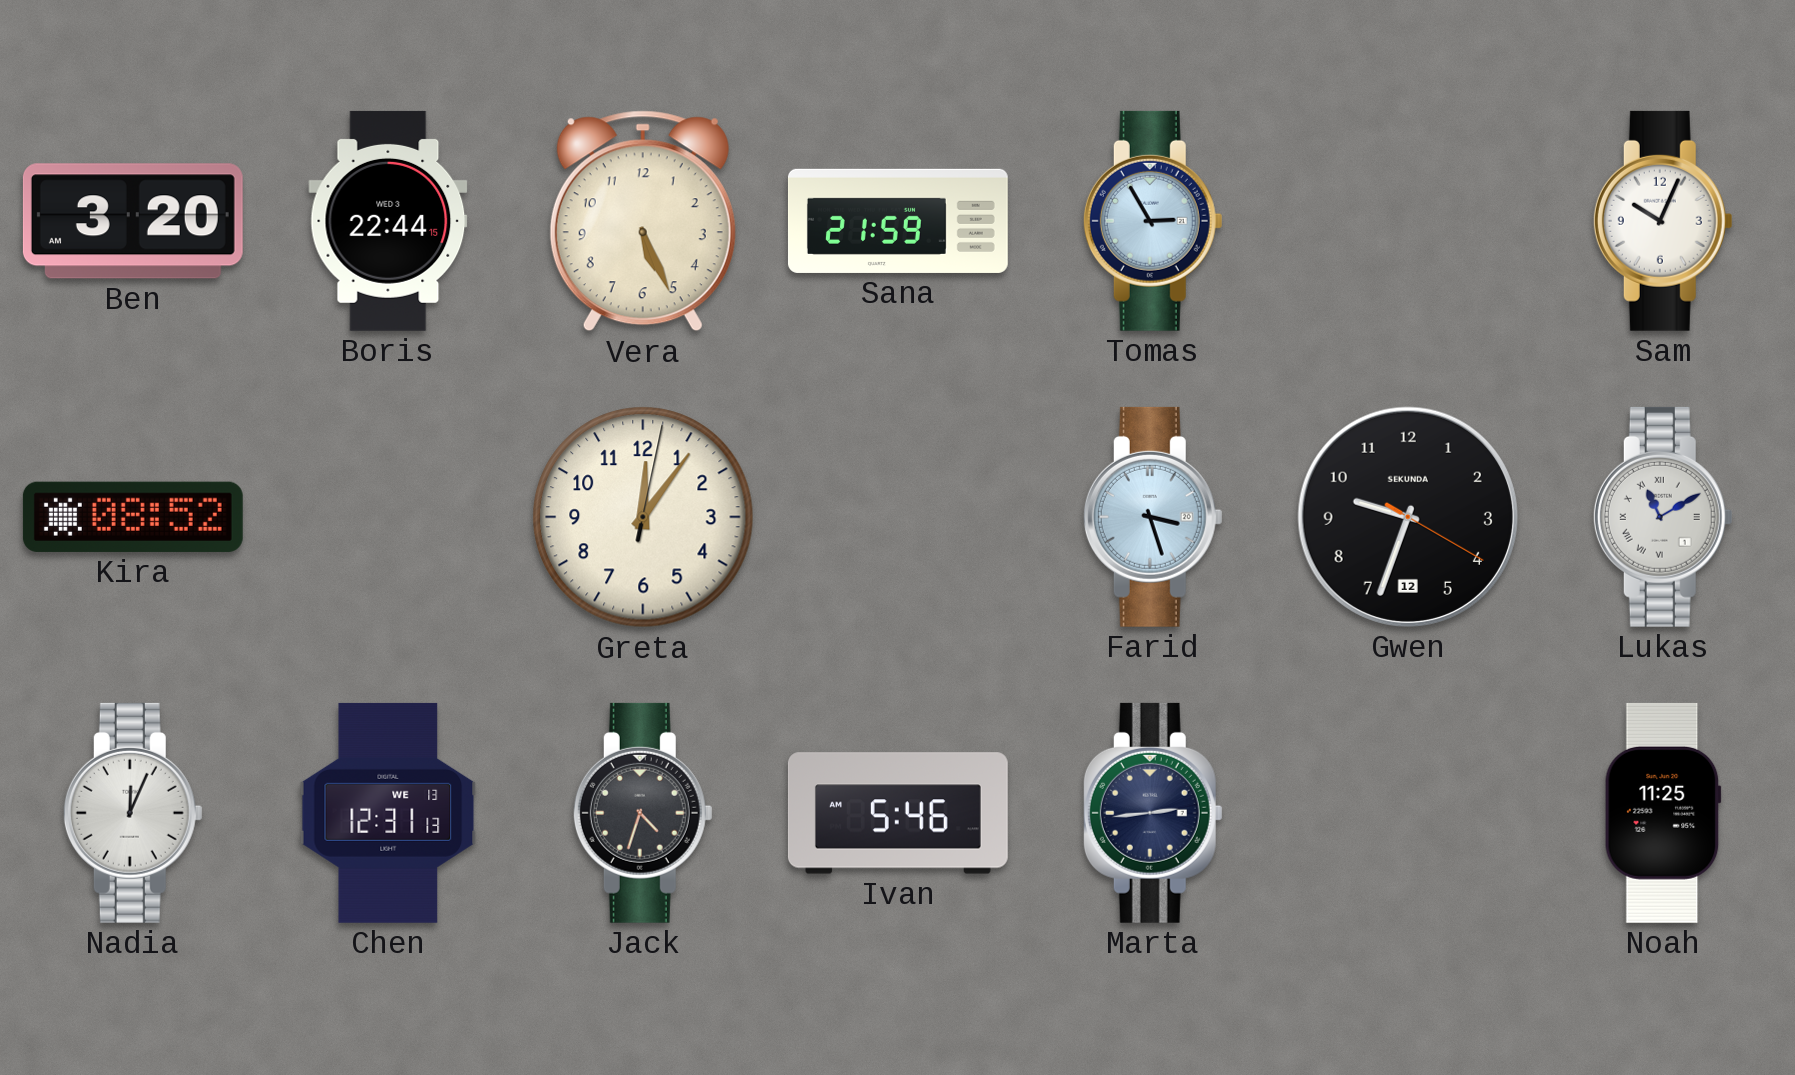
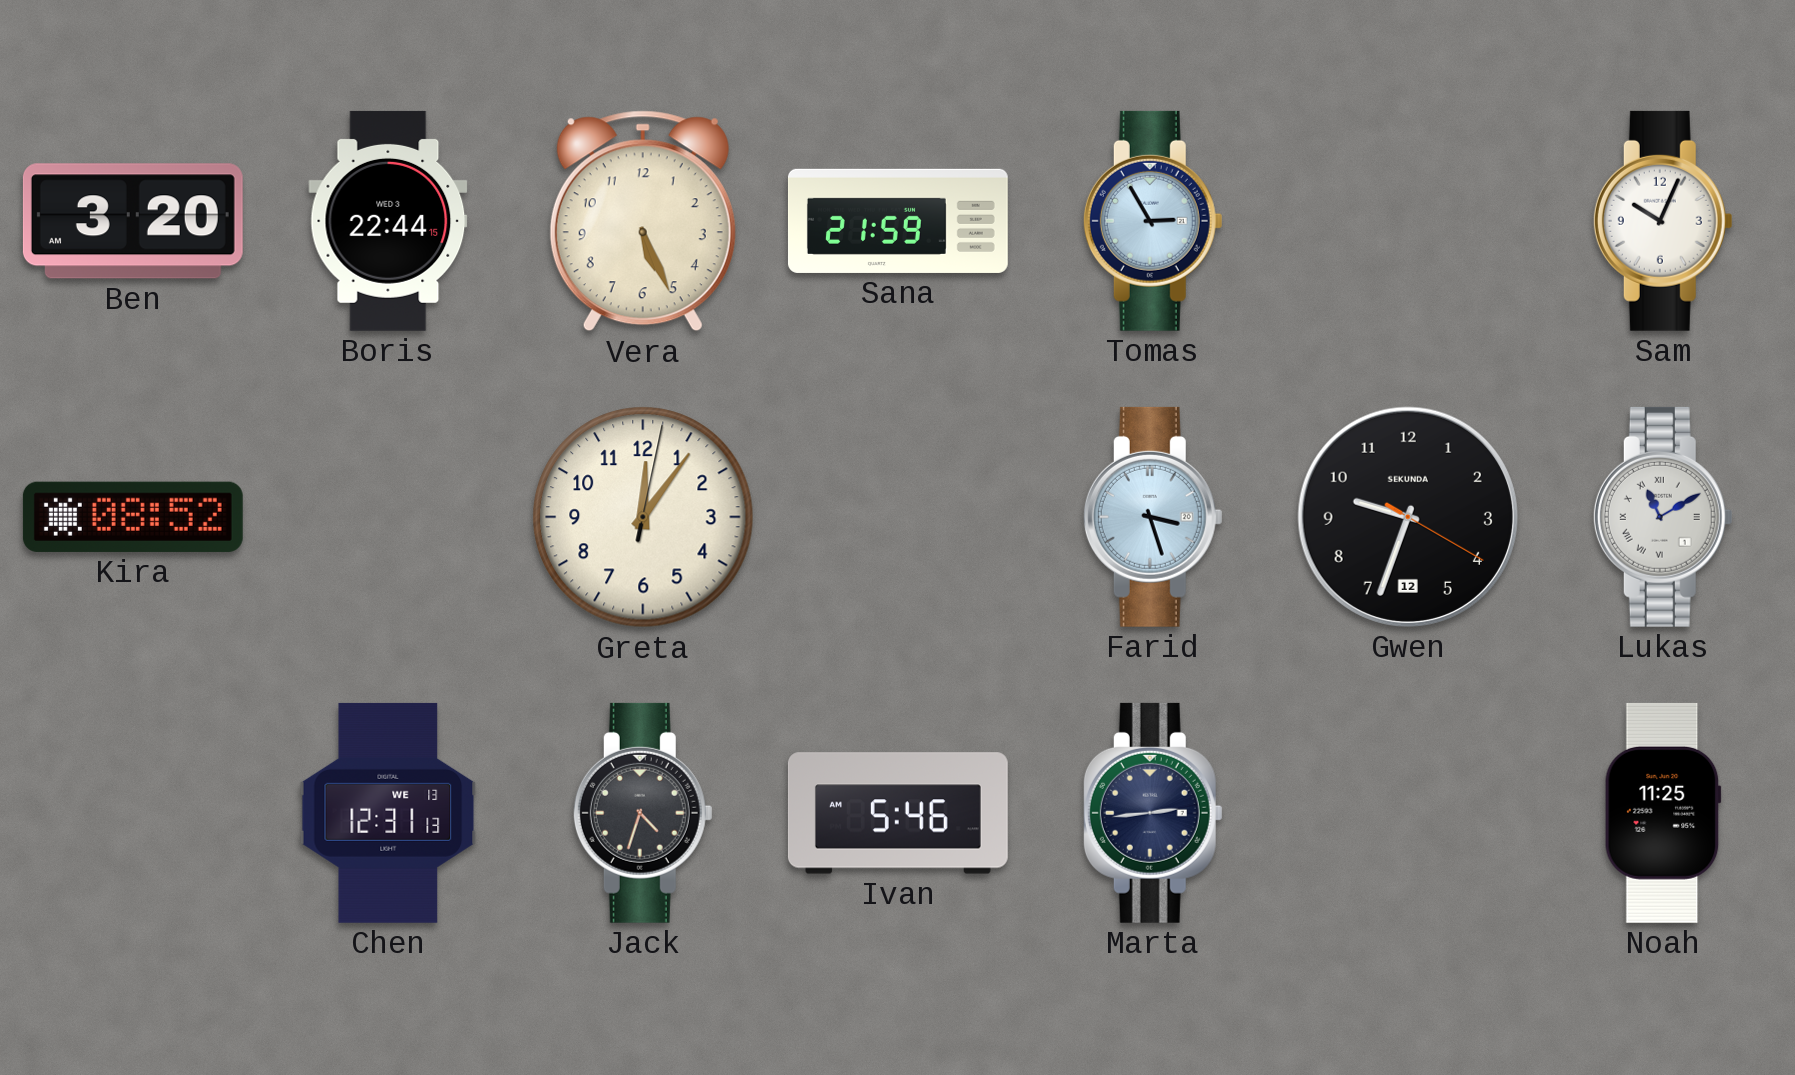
Nadia: 12:04 -> none (133, 813)
